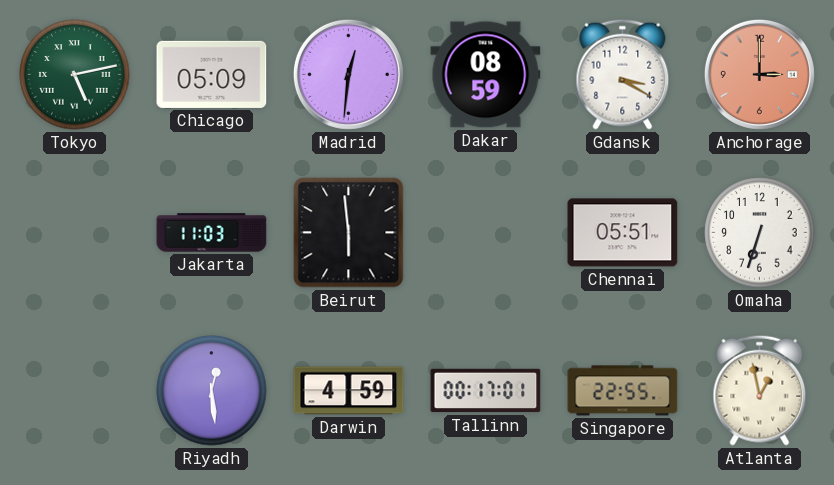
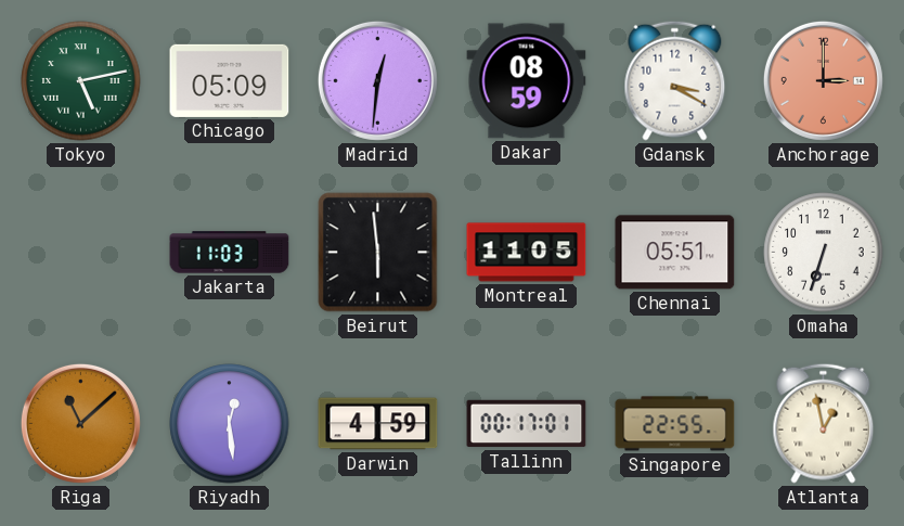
Montreal: none -> 11:05 (527, 253)
Riga: none -> 11:08 (80, 423)
